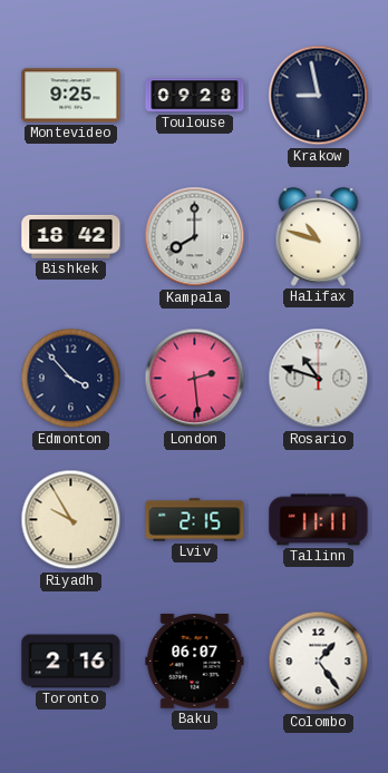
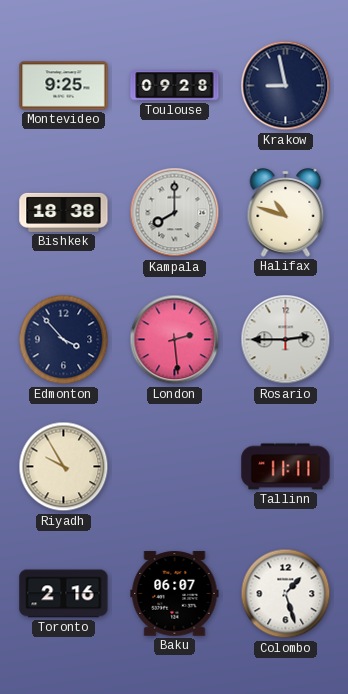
Bishkek: 18:42 -> 18:38 (64, 212)
Rosario: 10:48 -> 2:45 (286, 340)
Lviv: 2:15 -> none (195, 520)
Colombo: 1:24 -> 1:27 (286, 594)
